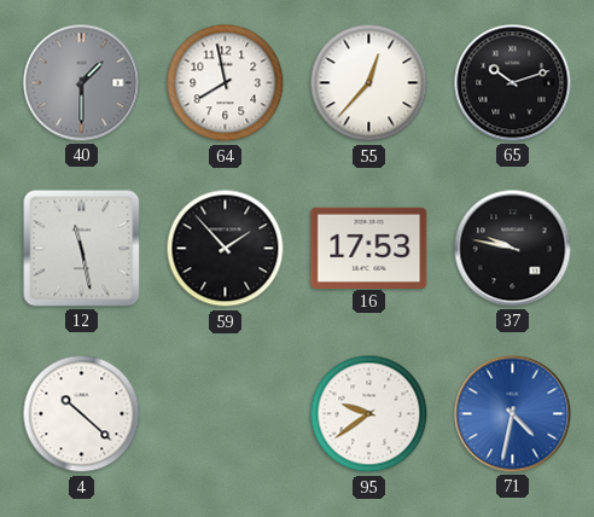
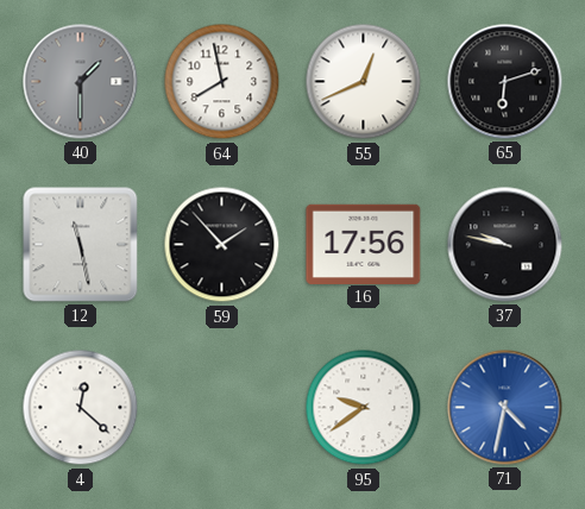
55: 12:37 -> 12:41 (364, 82)
65: 10:12 -> 6:12 (505, 82)
16: 17:53 -> 17:56 (364, 244)
4: 10:22 -> 12:22 (81, 408)
